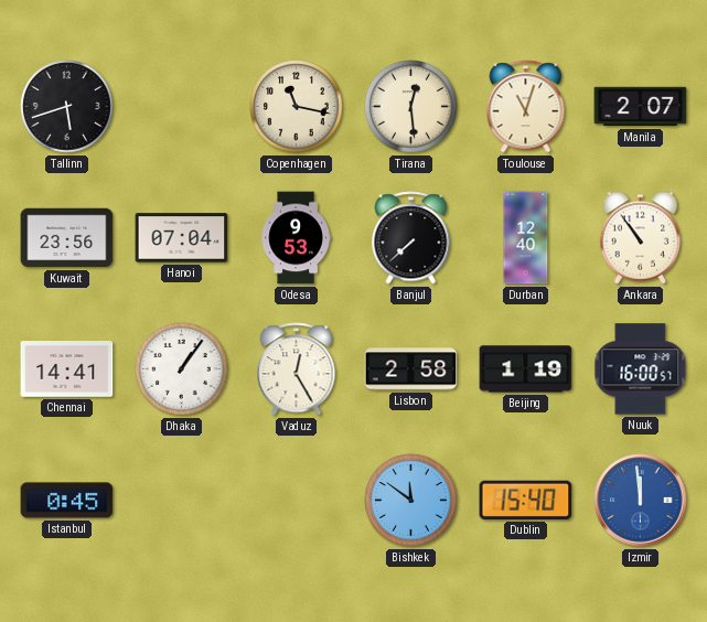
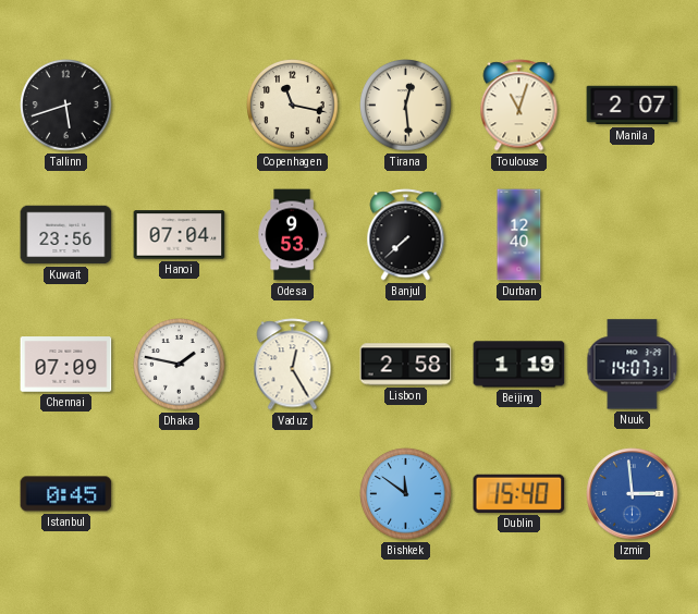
Ankara: 10:54 -> none (641, 238)
Chennai: 14:41 -> 07:09 (66, 365)
Dhaka: 1:06 -> 1:47 (180, 365)
Nuuk: 16:00 -> 14:07 (633, 365)
Izmir: 11:59 -> 2:59 (633, 494)
